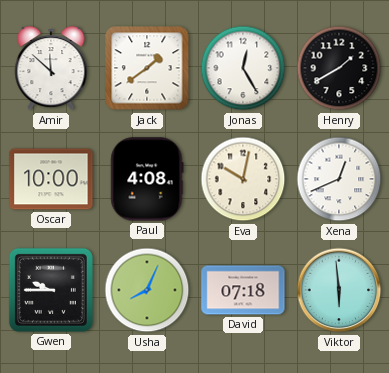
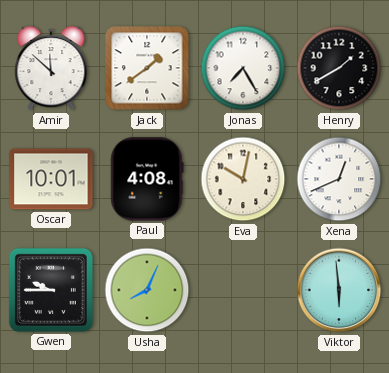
Jonas: 12:25 -> 7:25 (243, 68)
Oscar: 10:00 -> 10:01 (51, 179)
David: 07:18 -> none (243, 290)
